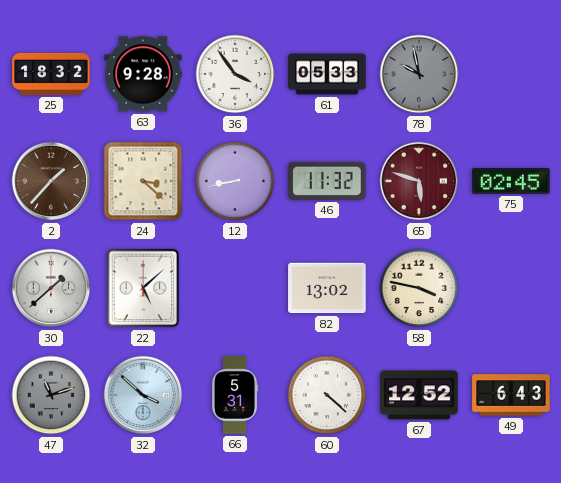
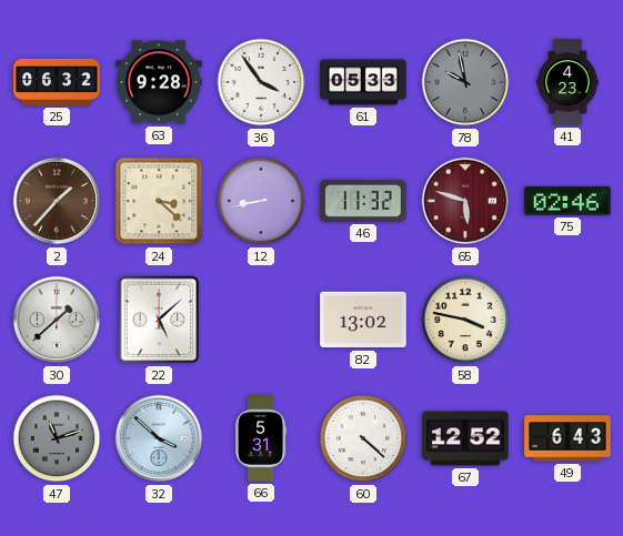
25: 18:32 -> 06:32 (57, 82)
41: none -> 4:23 (567, 82)
75: 02:45 -> 02:46 (567, 202)
